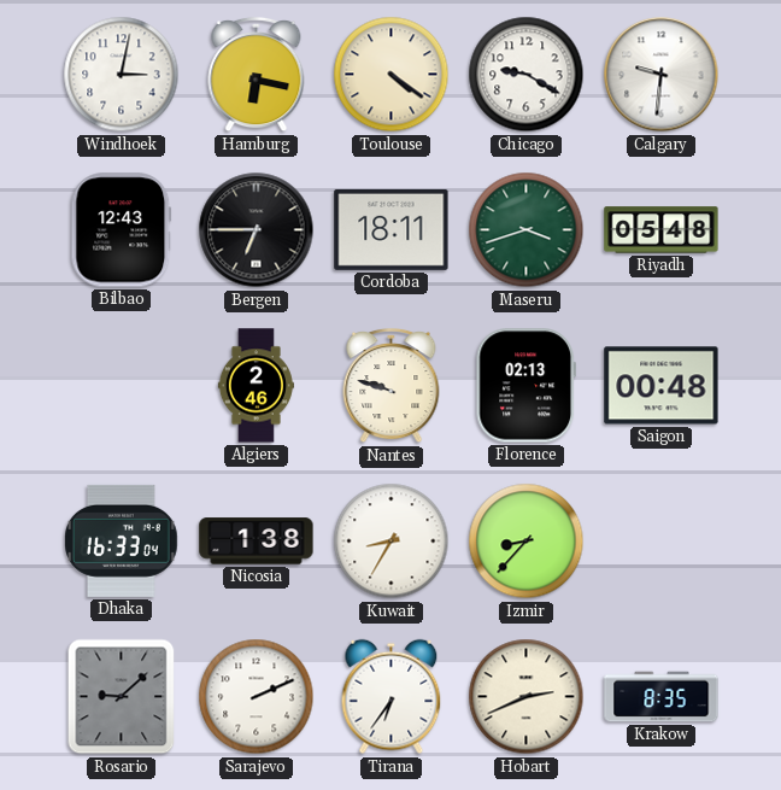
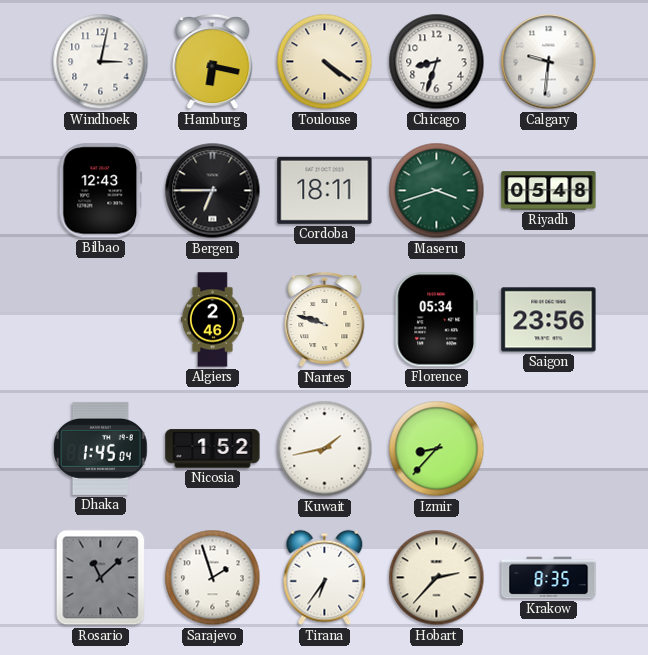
Chicago: 9:20 -> 8:33 (437, 62)
Florence: 02:13 -> 05:34 (436, 320)
Saigon: 00:48 -> 23:56 (549, 320)
Dhaka: 16:33 -> 1:45 (101, 448)
Nicosia: 1:38 -> 1:52 (213, 449)
Kuwait: 8:35 -> 1:43 (325, 449)
Rosario: 9:08 -> 11:08 (101, 578)
Sarajevo: 2:11 -> 1:57 (213, 578)
Hobart: 2:41 -> 2:37 (437, 578)
